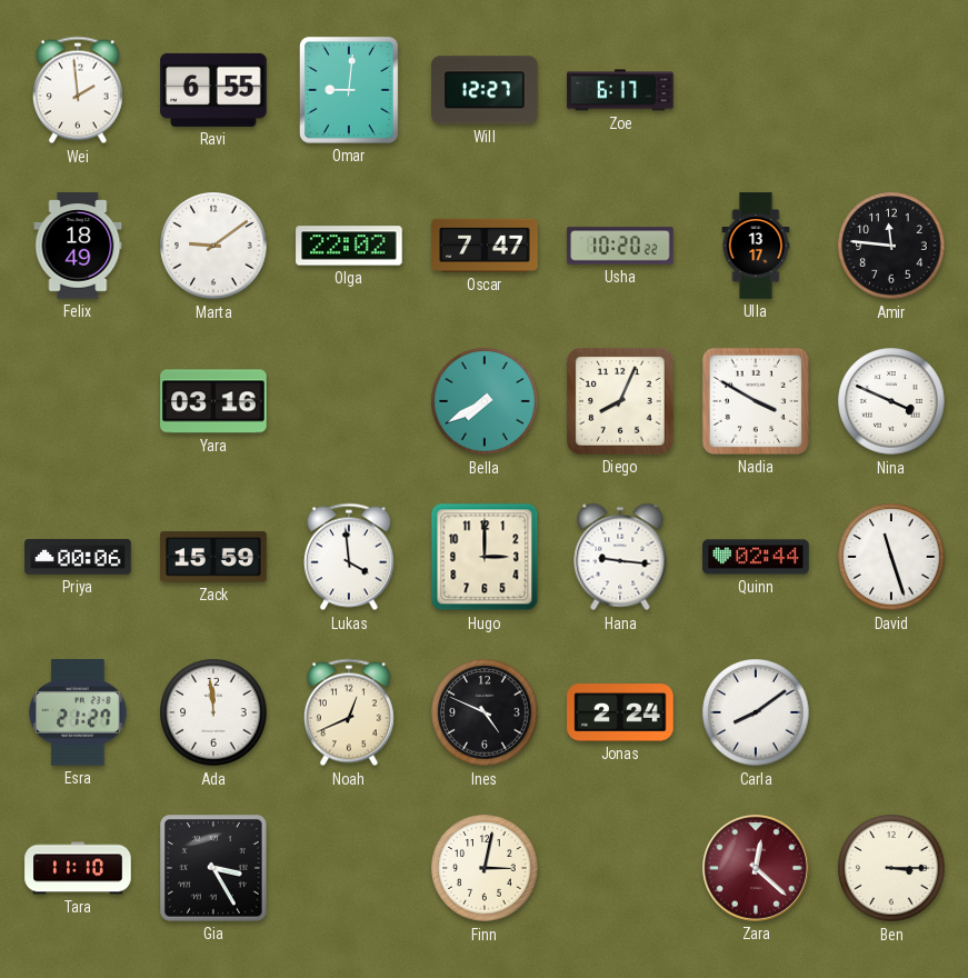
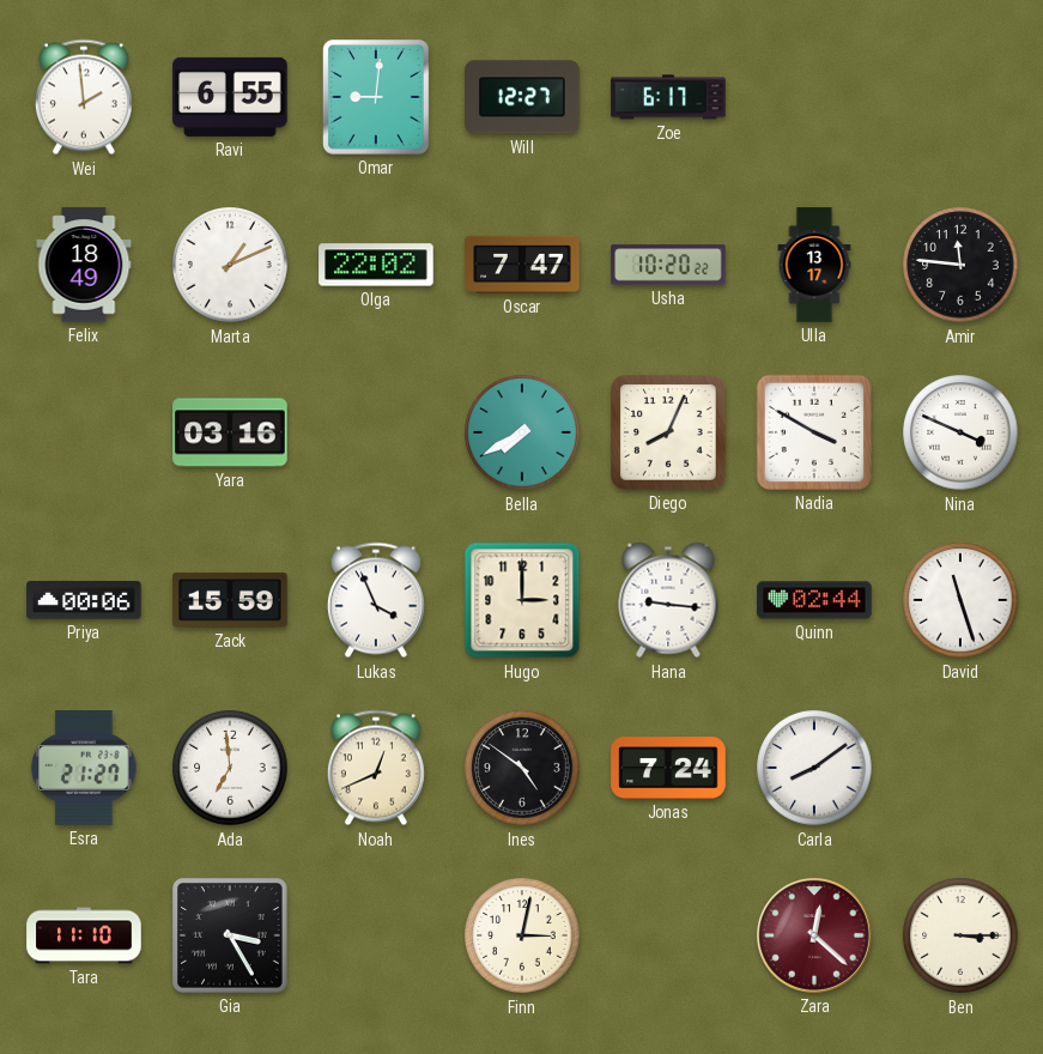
Marta: 9:09 -> 1:11 (230, 265)
Lukas: 3:59 -> 3:56 (376, 600)
Ada: 11:59 -> 6:59 (230, 768)
Ines: 4:49 -> 4:51 (522, 768)
Jonas: 2:24 -> 7:24 (668, 768)
